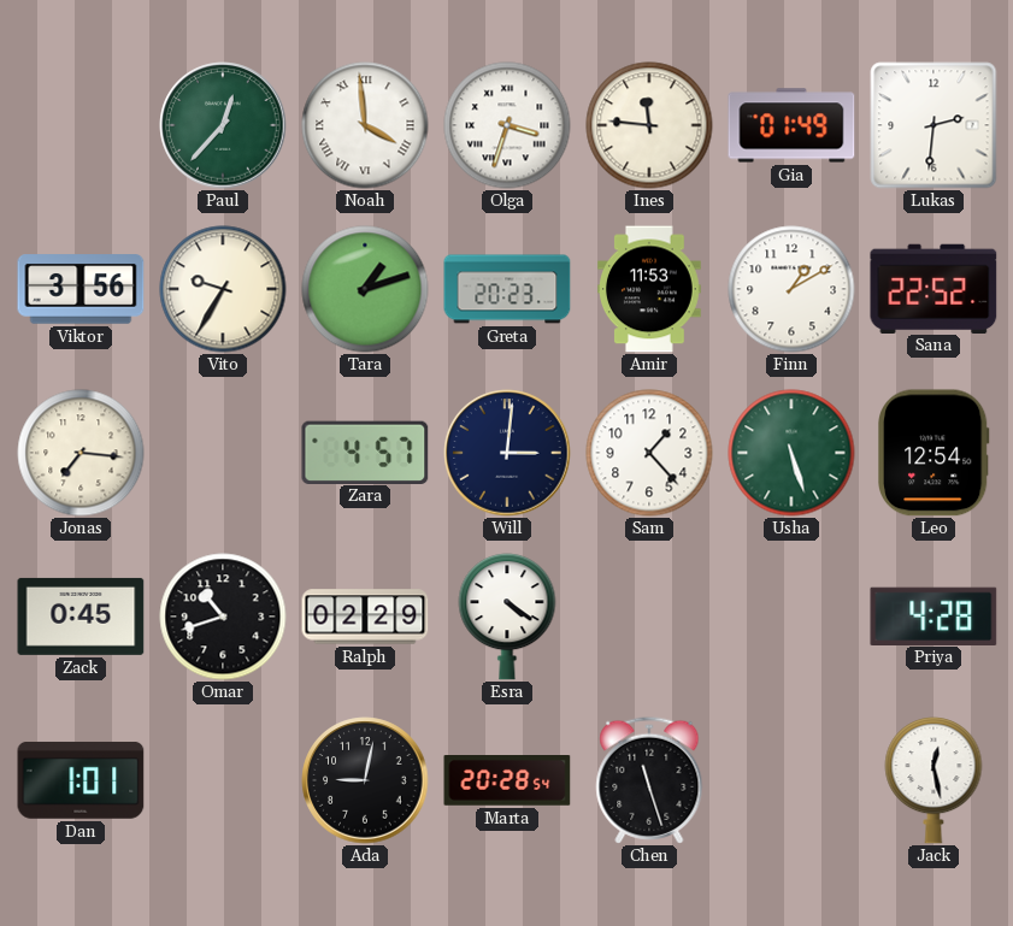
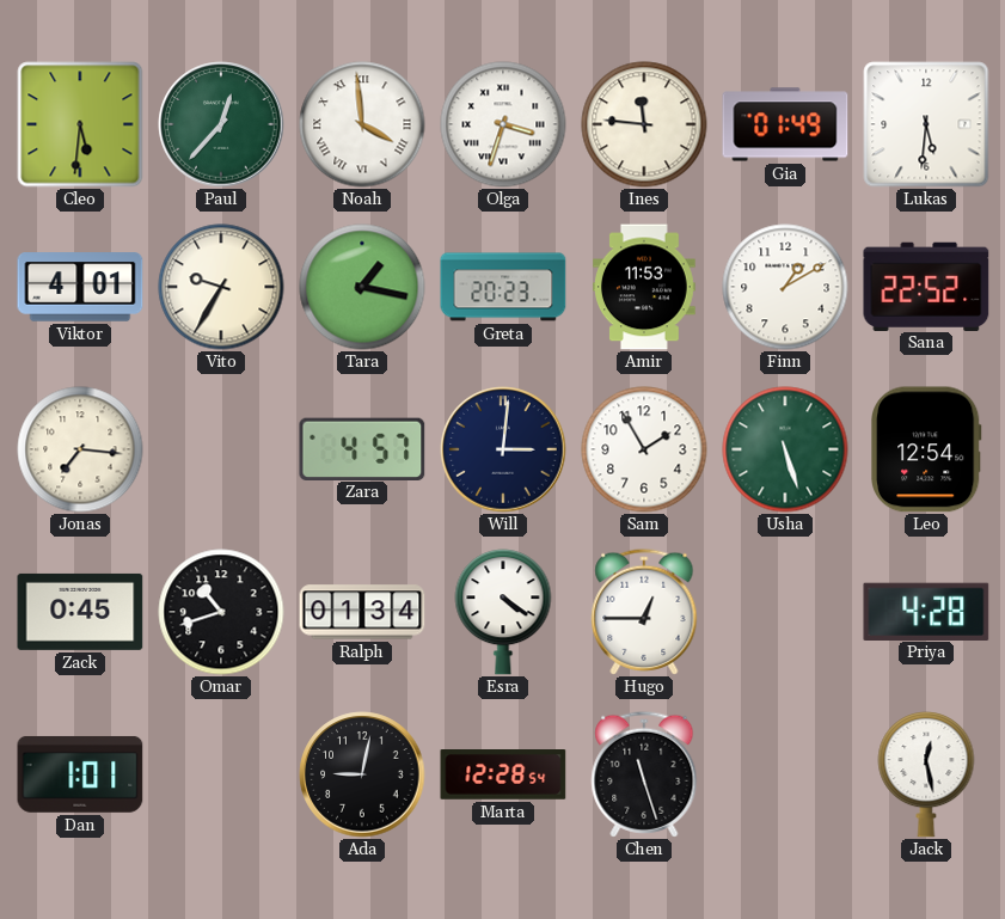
Cleo: none -> 5:31 (80, 124)
Lukas: 2:31 -> 5:31 (926, 124)
Viktor: 3:56 -> 4:01 (80, 287)
Tara: 1:12 -> 1:17 (362, 287)
Sam: 1:23 -> 1:55 (644, 449)
Ralph: 02:29 -> 01:34 (362, 612)
Hugo: none -> 12:45 (644, 612)
Marta: 20:28 -> 12:28 (503, 776)
